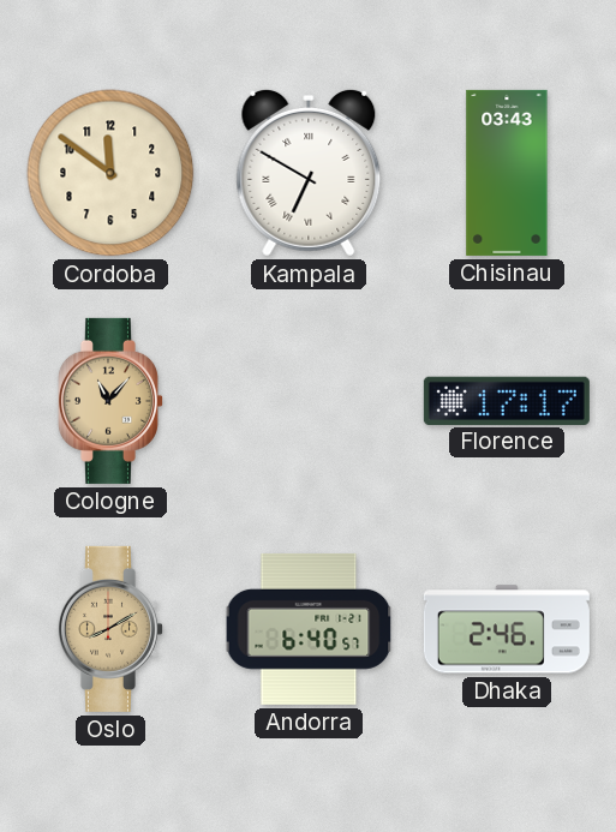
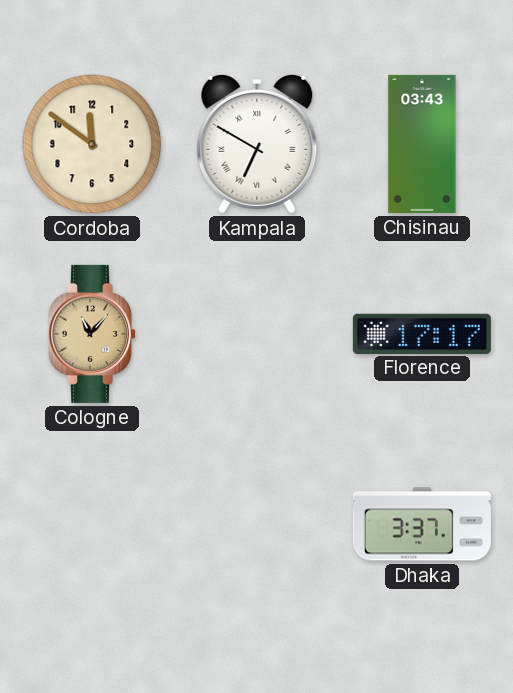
Oslo: 8:10 -> none (110, 629)
Andorra: 6:40 -> none (309, 629)
Dhaka: 2:46 -> 3:37 (422, 524)
